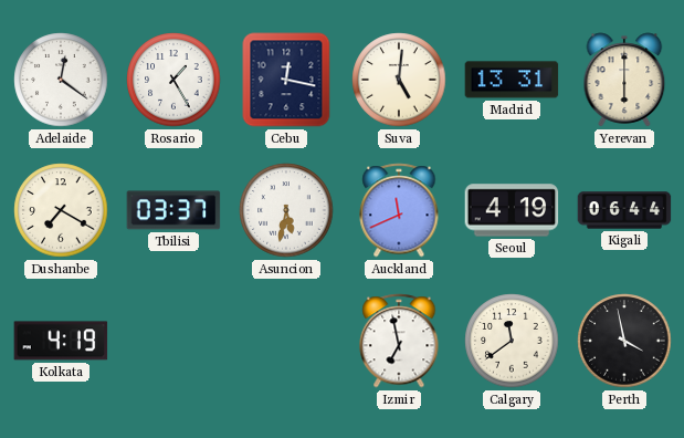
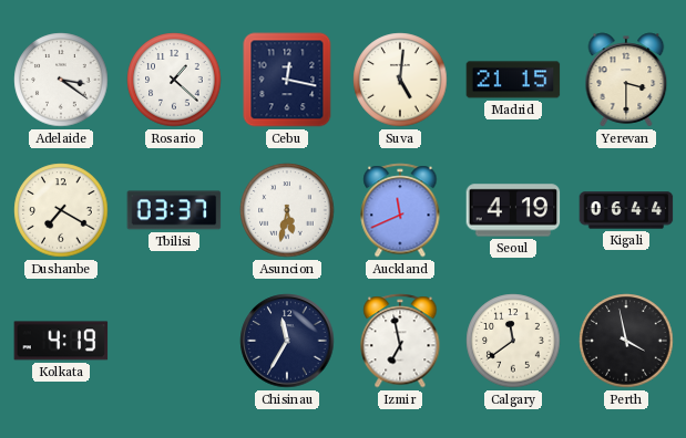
Adelaide: 12:21 -> 3:21 (61, 80)
Rosario: 1:25 -> 1:22 (174, 80)
Madrid: 13:31 -> 21:15 (513, 80)
Yerevan: 6:00 -> 3:30 (626, 80)
Chisinau: none -> 11:35 (287, 341)
